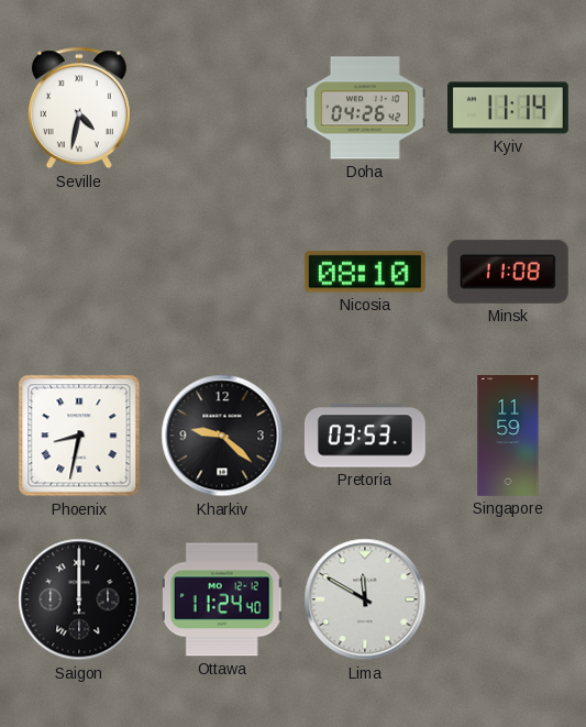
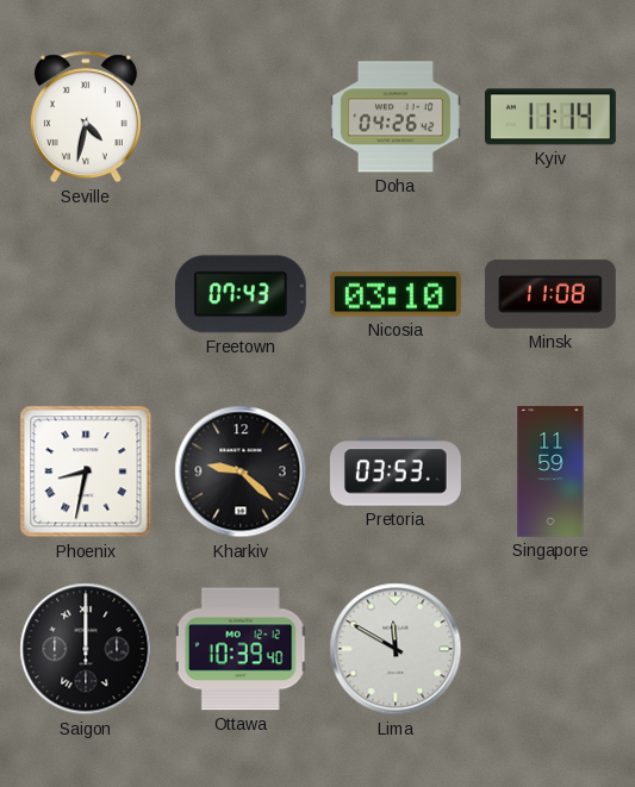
Freetown: none -> 07:43 (241, 294)
Nicosia: 08:10 -> 03:10 (396, 294)
Ottawa: 11:24 -> 10:39 (241, 649)
